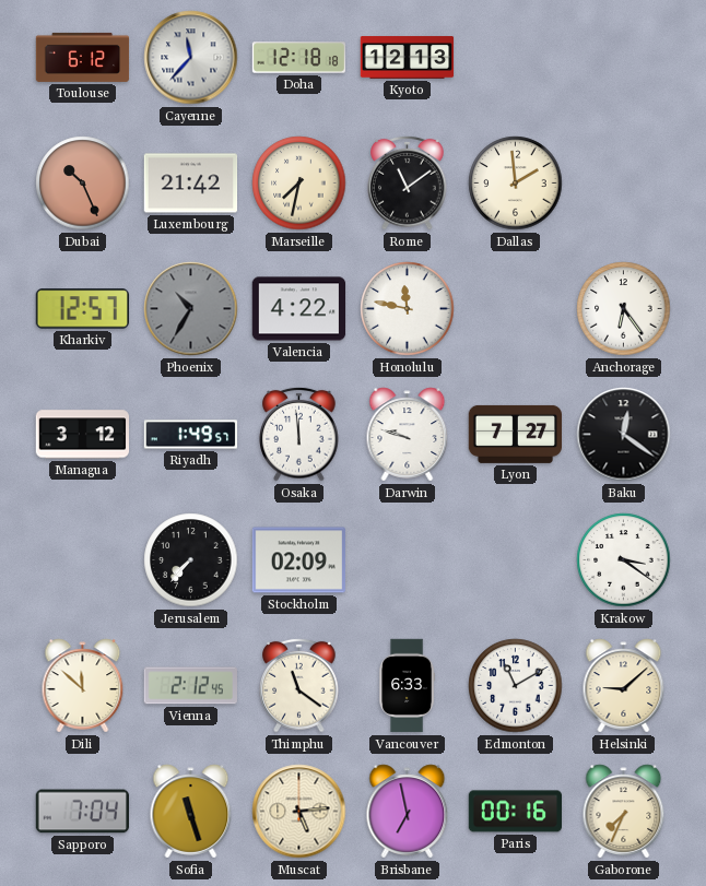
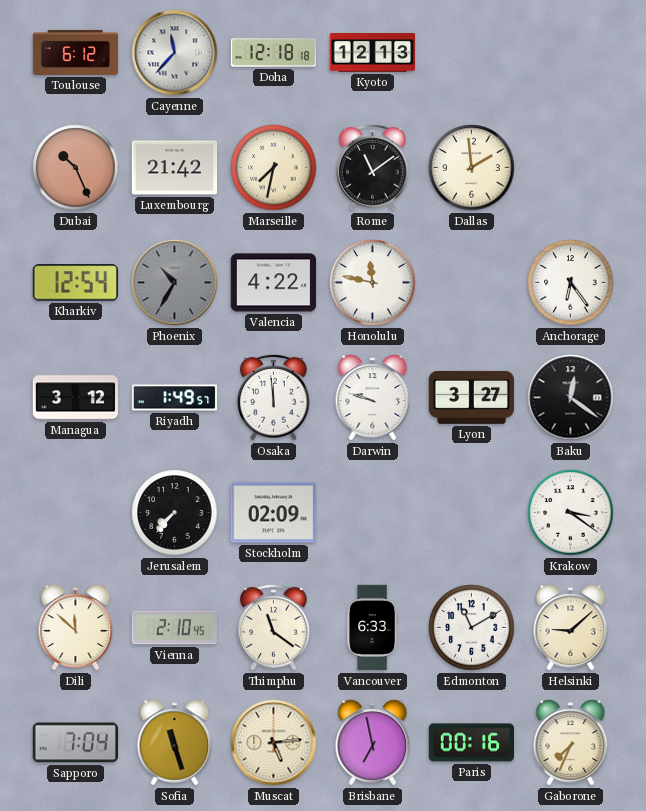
Kharkiv: 12:57 -> 12:54 (75, 283)
Lyon: 7:27 -> 3:27 (471, 397)
Vienna: 2:12 -> 2:10 (174, 628)
